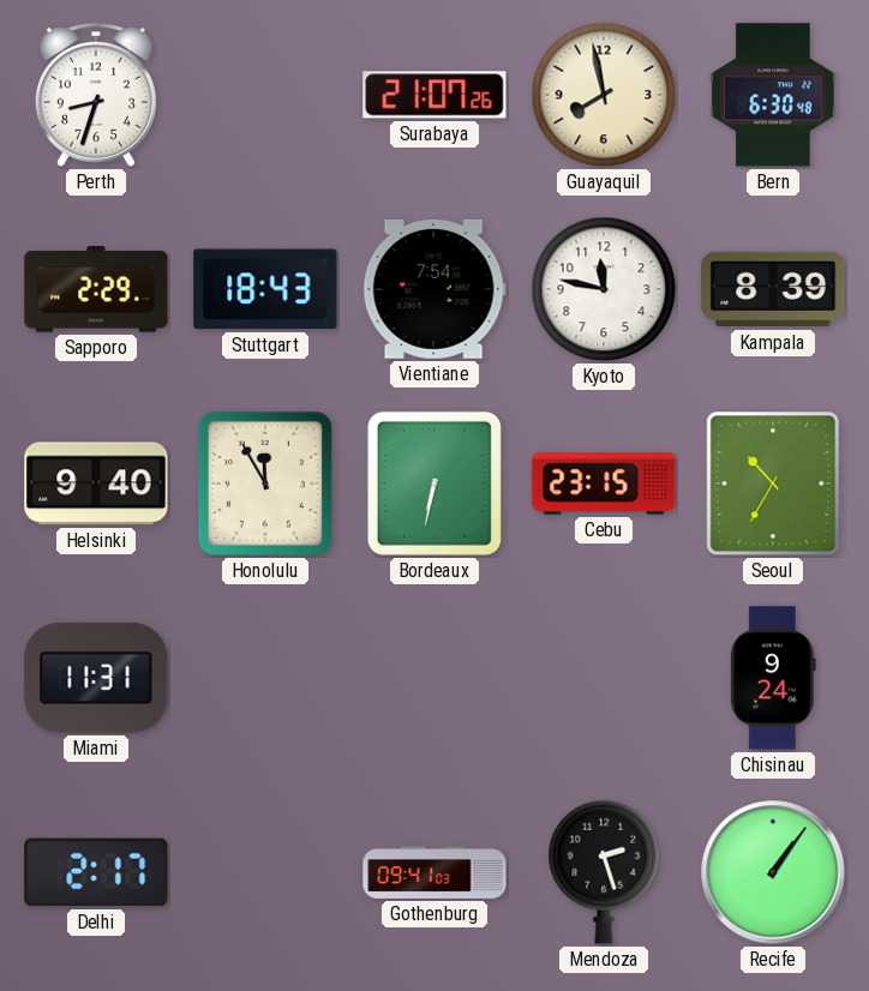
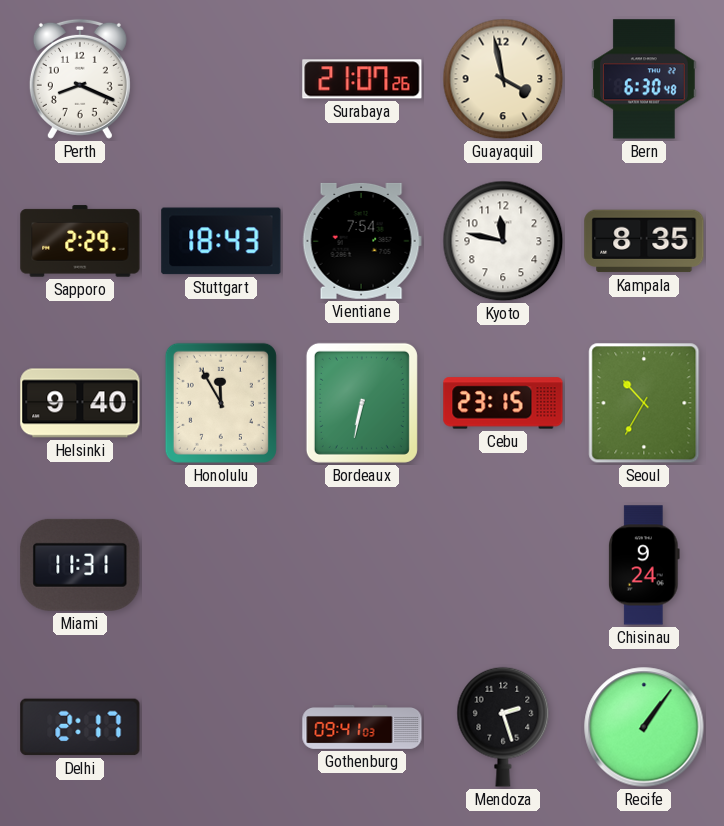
Perth: 8:33 -> 8:19 (80, 79)
Guayaquil: 7:58 -> 3:58 (503, 79)
Kampala: 8:39 -> 8:35 (644, 241)
